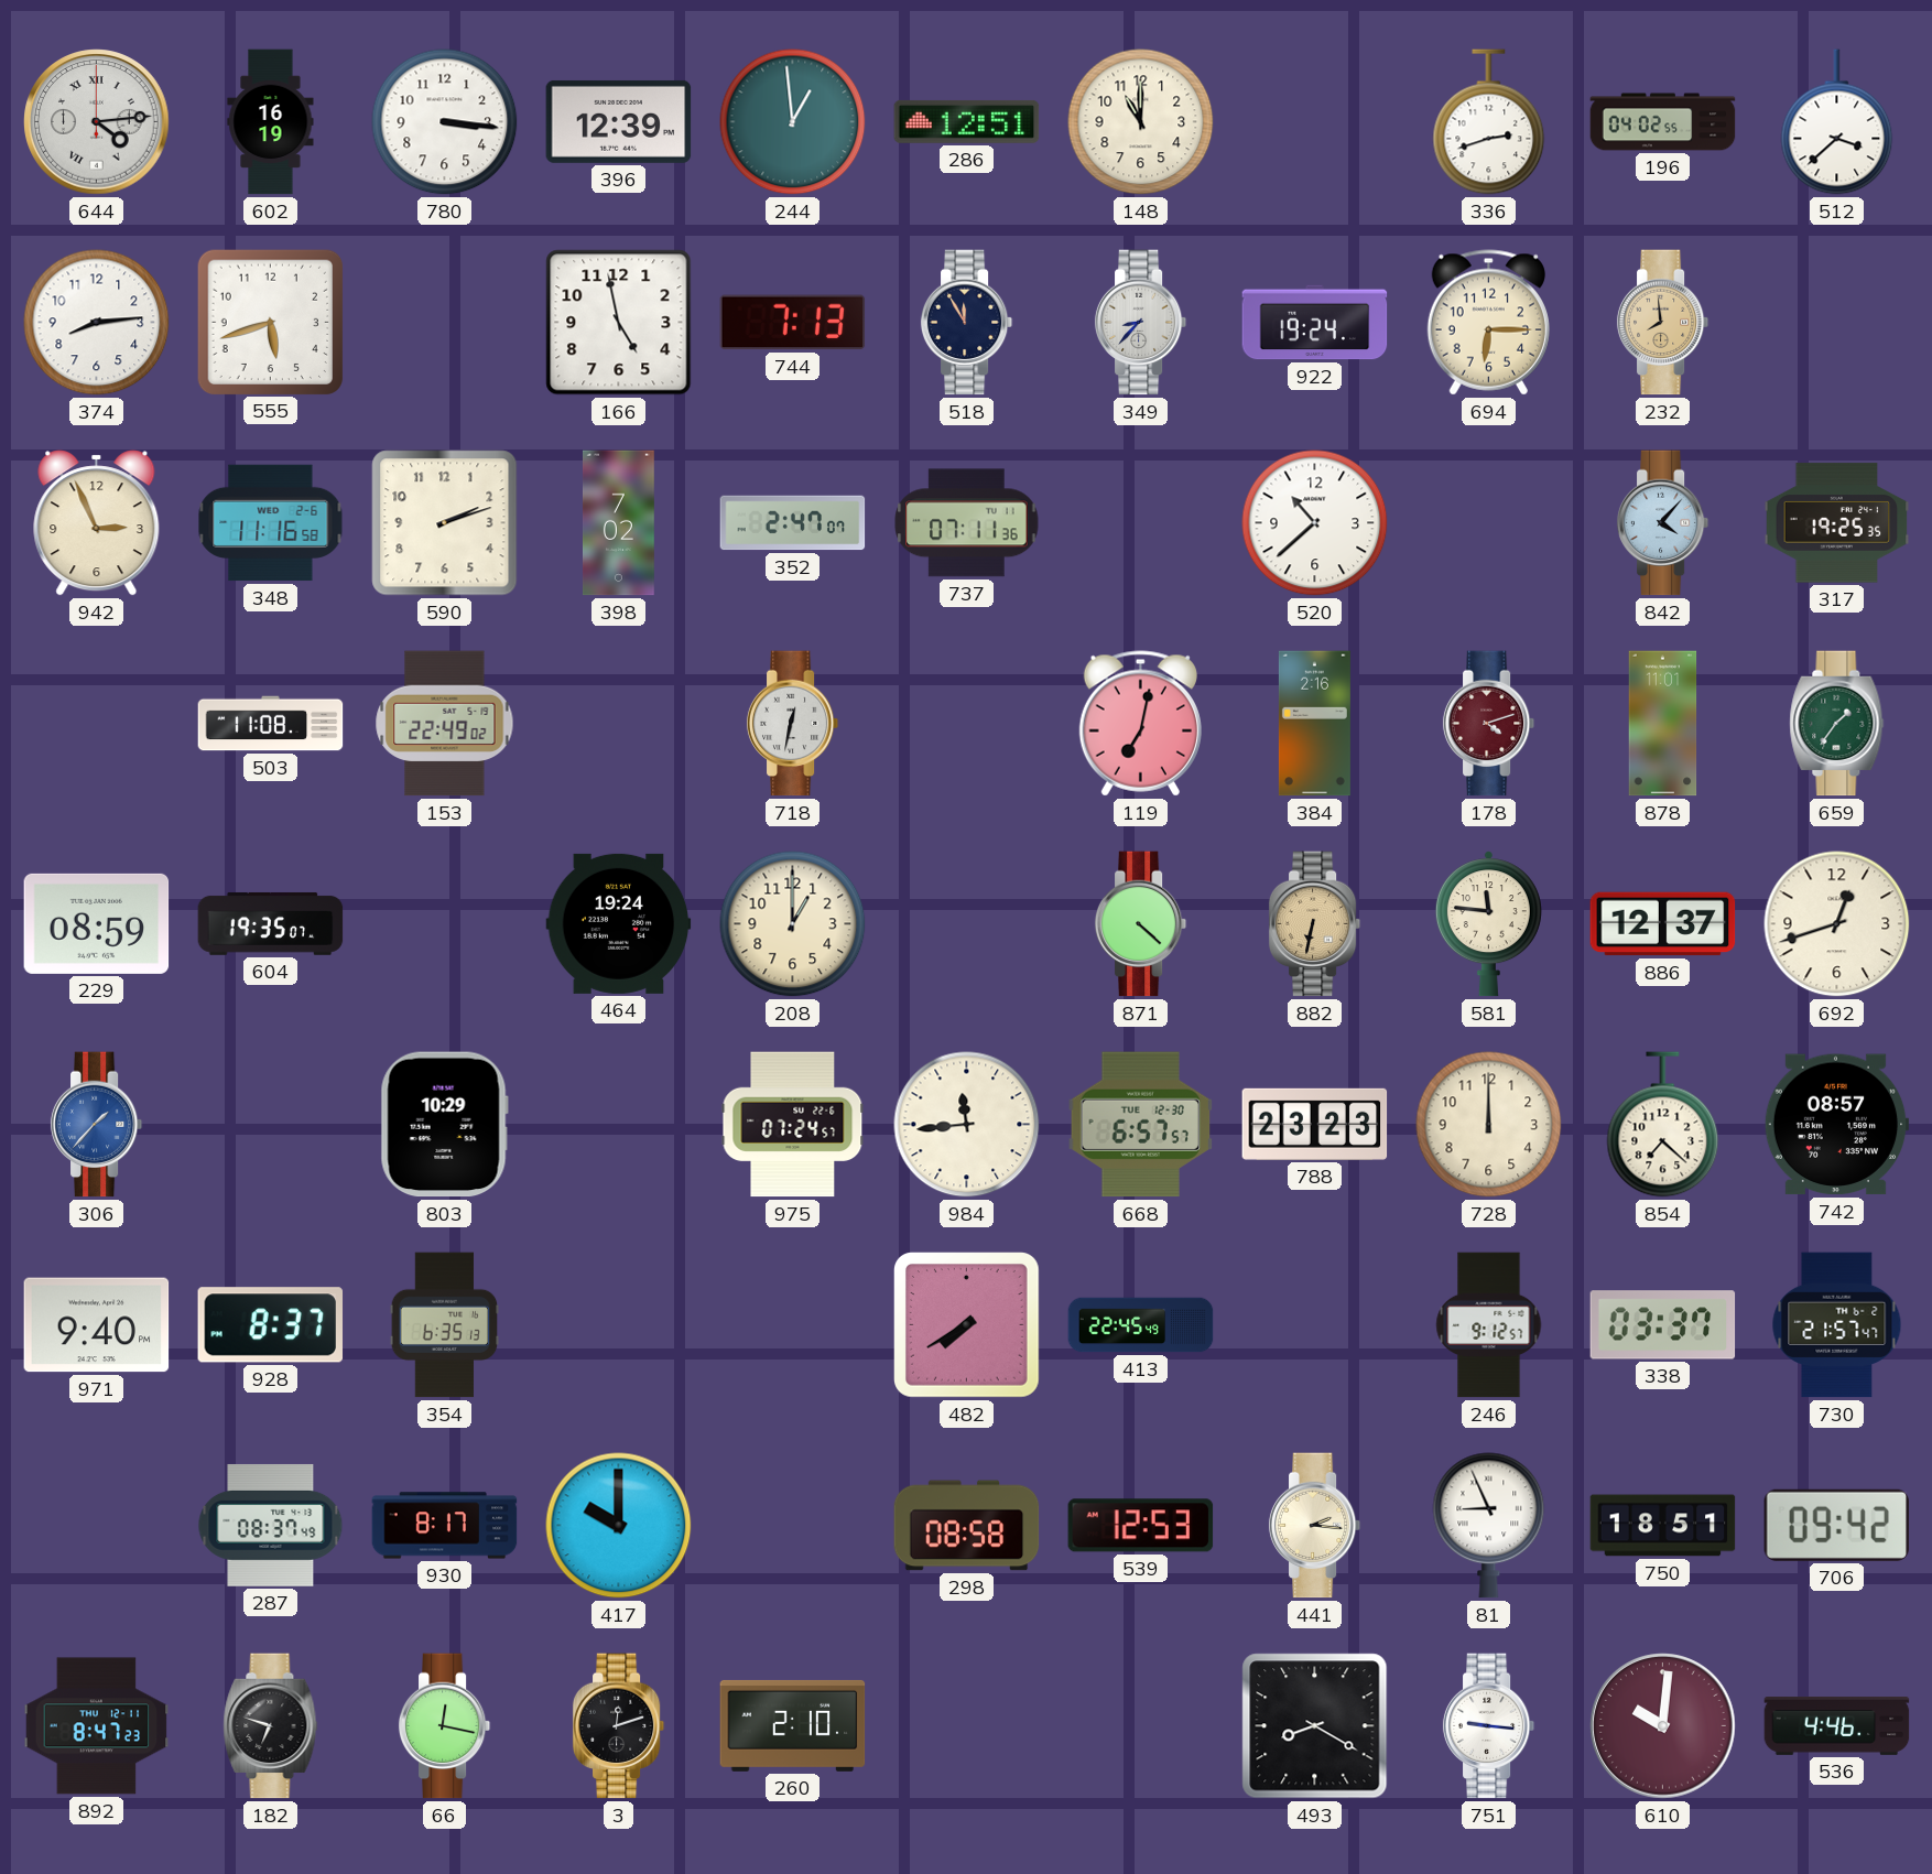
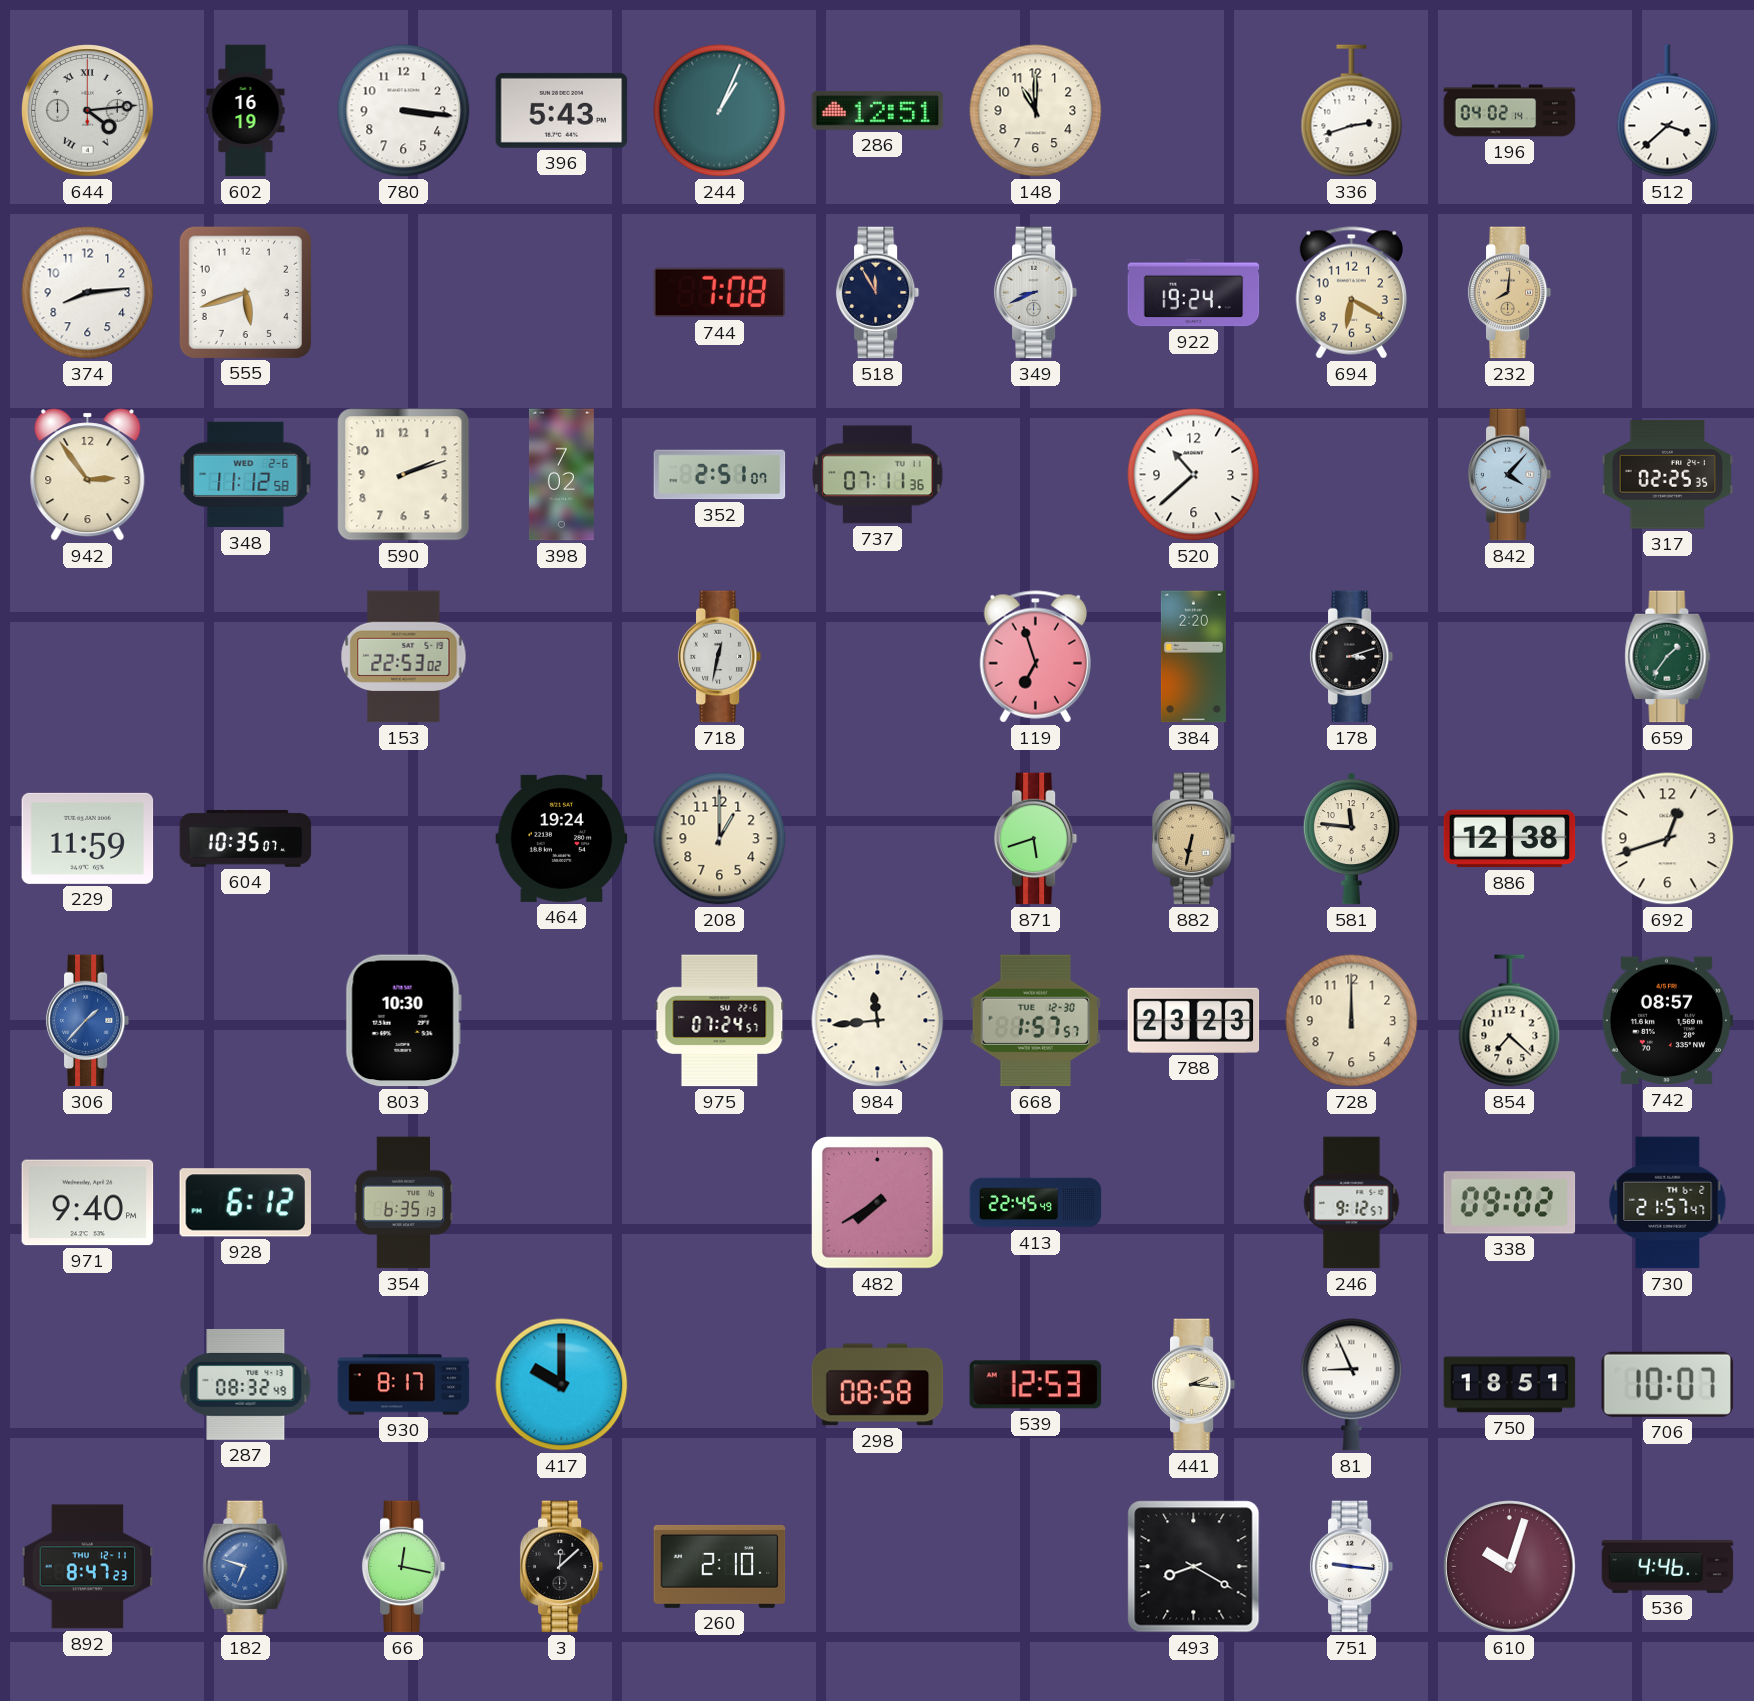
396: 12:39 -> 5:43 (562, 110)
244: 12:59 -> 1:04 (720, 111)
196: 04:02:55 -> 04:02:14 (1510, 111)
166: 4:58 -> none (619, 323)
744: 7:13 -> 7:08 (720, 293)
349: 8:37 -> 8:41 (1036, 293)
694: 6:15 -> 6:20 (1351, 293)
232: 7:59 -> 8:01 (1510, 293)
942: 2:56 -> 2:54 (88, 475)
348: 11:16 -> 11:12 (246, 475)
352: 2:47 -> 2:51 (720, 475)
317: 19:25 -> 02:25 (1668, 475)
503: 11:08 -> none (271, 724)
153: 22:49 -> 22:53 (404, 657)
119: 7:02 -> 6:57 (1035, 657)
384: 2:16 -> 2:20 (1193, 657)
178: 4:12 -> 3:12 (1352, 657)
178 dial: burgundy -> black (1352, 657)
878: 11:01 -> none (1663, 724)
229: 08:59 -> 11:59 (88, 838)
604: 19:35 -> 10:35 (246, 838)
871: 4:22 -> 5:42 (1036, 839)
886: 12:37 -> 12:38 (1510, 839)
803: 10:29 -> 10:30 (403, 1021)
668: 6:57 -> 1:57 (1036, 1021)
928: 8:37 -> 6:12 (246, 1203)
338: 03:37 -> 09:02 (1510, 1203)
287: 08:37 -> 08:32 (246, 1384)
706: 09:42 -> 10:07 (1667, 1384)
182 dial: black -> blue (246, 1567)
3: 12:12 -> 12:08 (562, 1567)
610: 10:01 -> 10:03 (1510, 1567)
